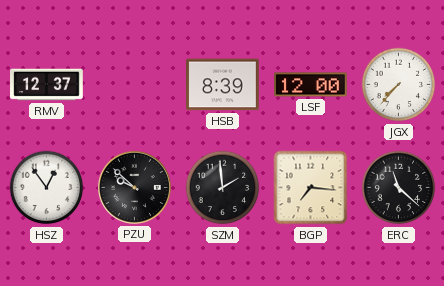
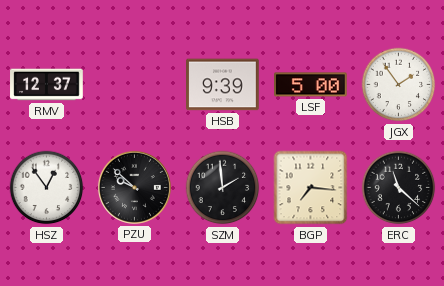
HSB: 8:39 -> 9:39 (223, 85)
LSF: 12:00 -> 5:00 (311, 85)
JGX: 7:37 -> 1:54 (399, 85)
